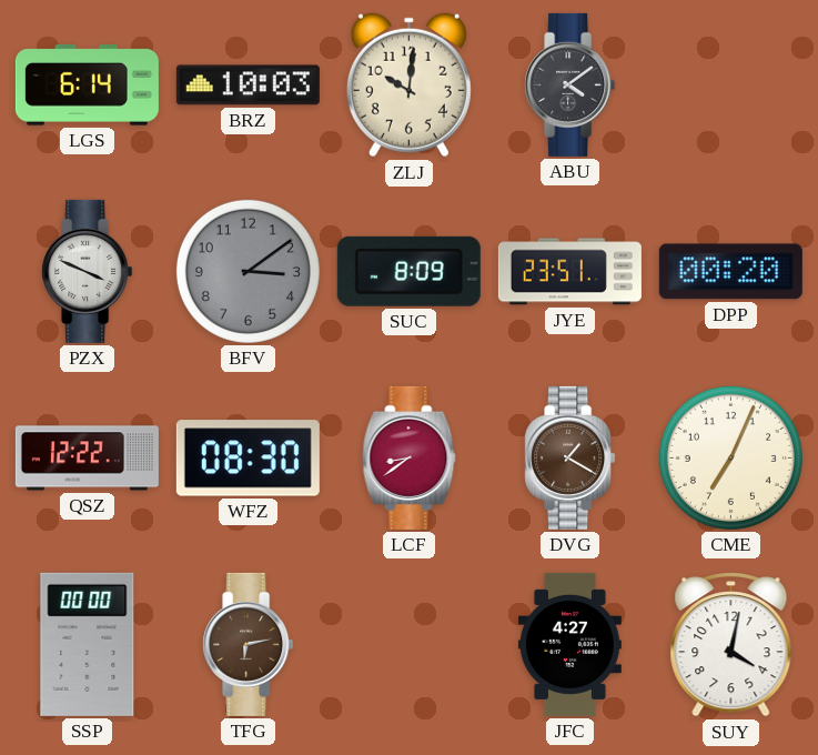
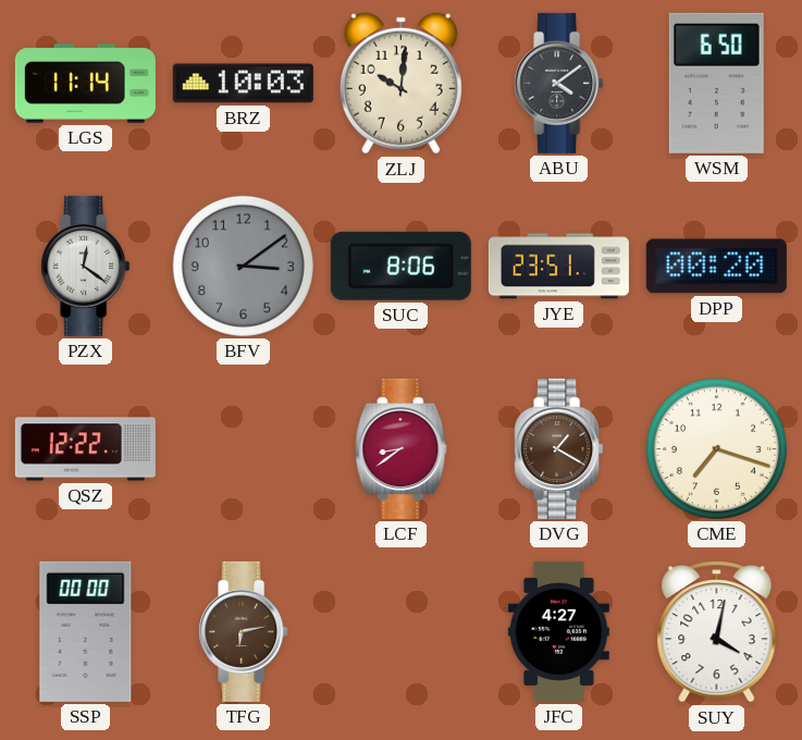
LGS: 6:14 -> 11:14 (85, 84)
WSM: none -> 6:50 (716, 83)
PZX: 3:49 -> 12:21 (86, 266)
SUC: 8:09 -> 8:06 (400, 266)
WFZ: 08:30 -> none (248, 459)
CME: 7:04 -> 7:18 (716, 448)
